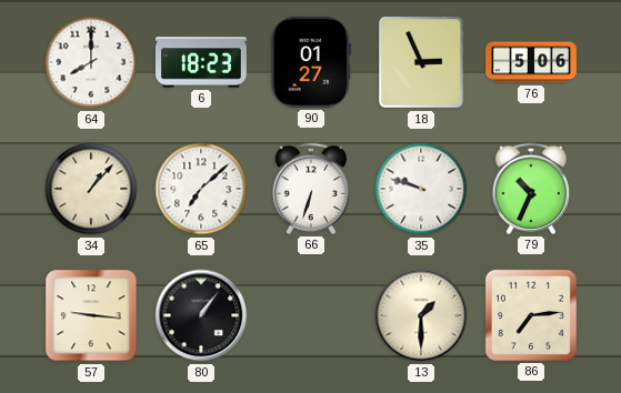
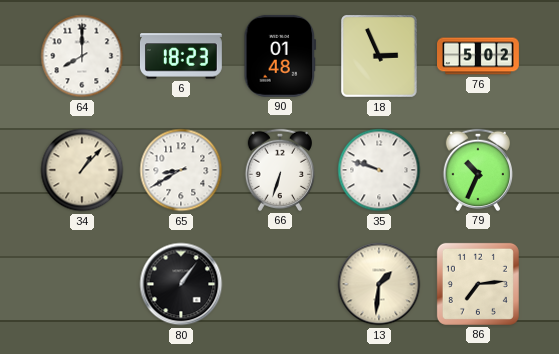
90: 01:27 -> 01:48 (280, 56)
76: 5:06 -> 5:02 (479, 56)
65: 7:08 -> 8:40 (181, 170)
57: 9:16 -> none (91, 315)
13: 1:30 -> 1:31 (379, 284)
